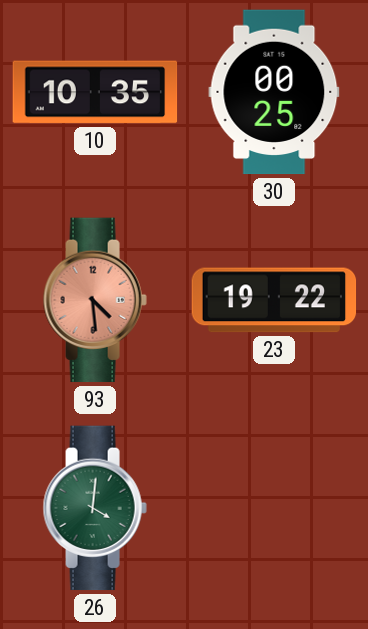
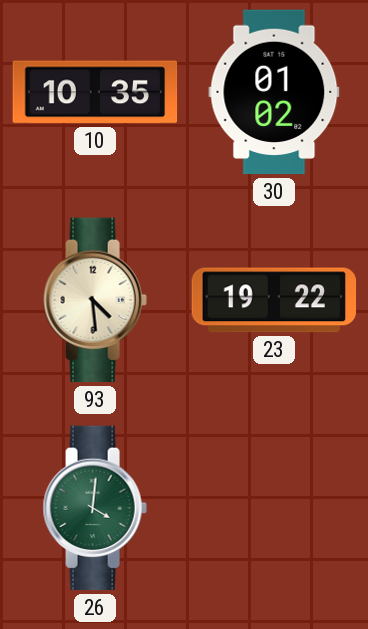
30: 00:25 -> 01:02 (274, 92)
93 dial: salmon -> cream (95, 300)
